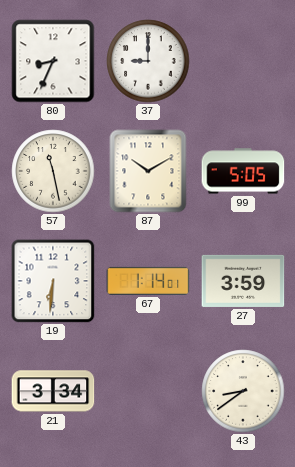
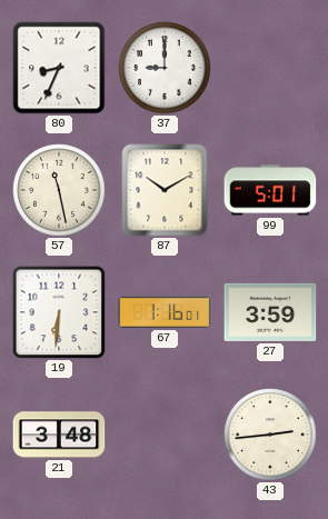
99: 5:05 -> 5:01 (270, 190)
67: 1:14 -> 1:16 (165, 312)
21: 3:34 -> 3:48 (59, 435)
43: 8:39 -> 2:44 (270, 435)
